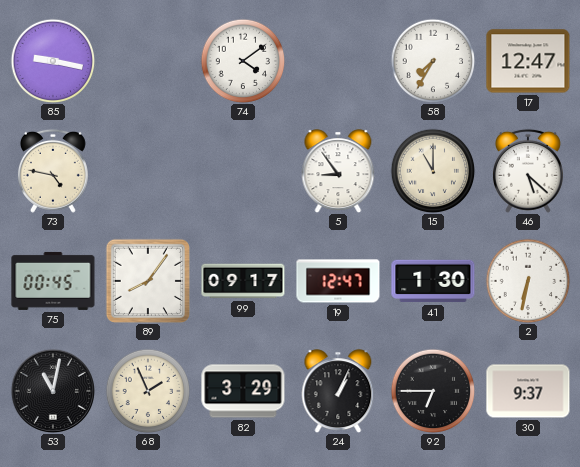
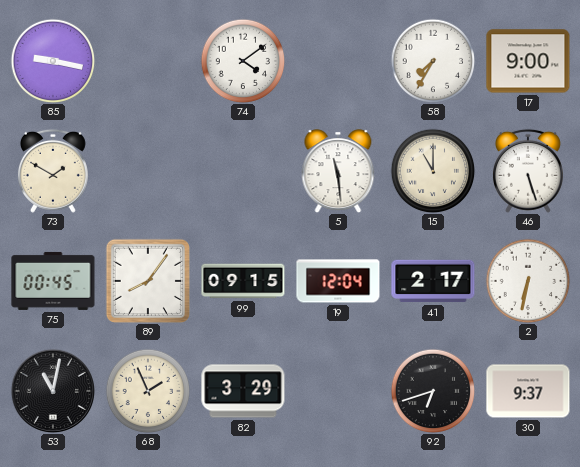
17: 12:47 -> 9:00 (528, 61)
73: 4:47 -> 1:50 (53, 171)
5: 8:54 -> 11:29 (338, 171)
46: 5:22 -> 5:27 (528, 171)
99: 09:17 -> 09:15 (243, 281)
19: 12:47 -> 12:04 (338, 281)
41: 1:30 -> 2:17 (433, 281)
24: 1:04 -> none (338, 391)
92: 6:45 -> 6:42 (433, 391)
